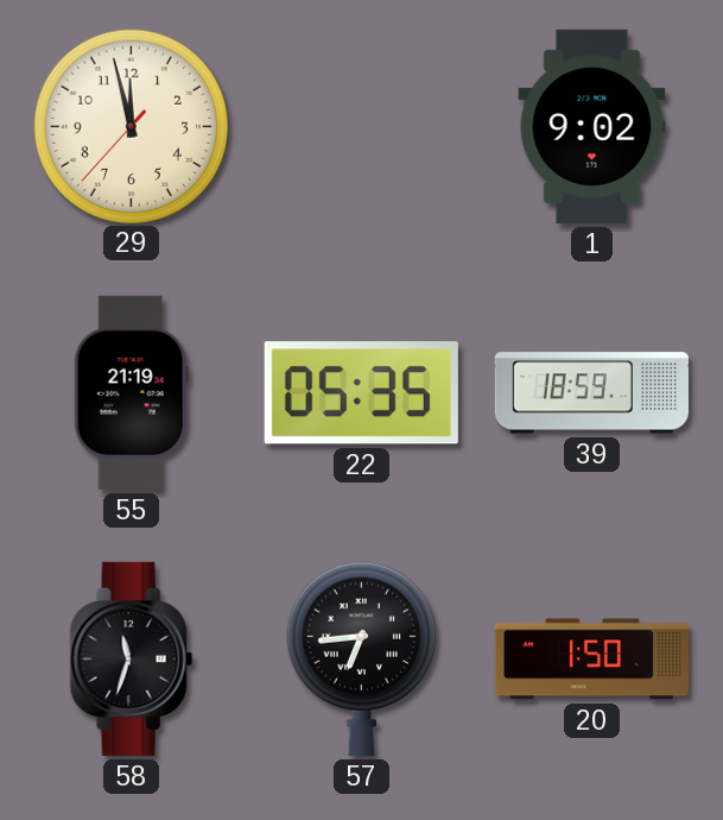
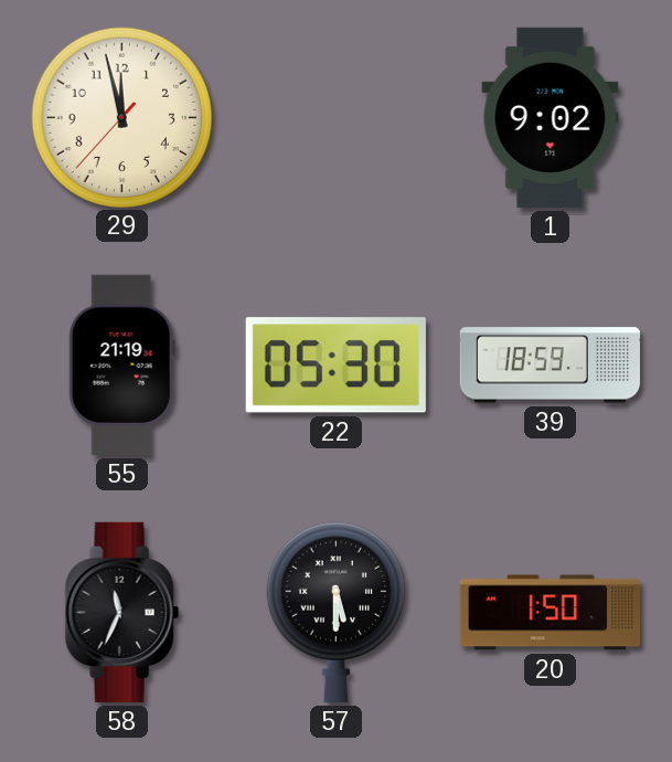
22: 05:35 -> 05:30 (335, 366)
58: 11:33 -> 11:34 (121, 612)
57: 6:44 -> 5:30 (335, 612)
